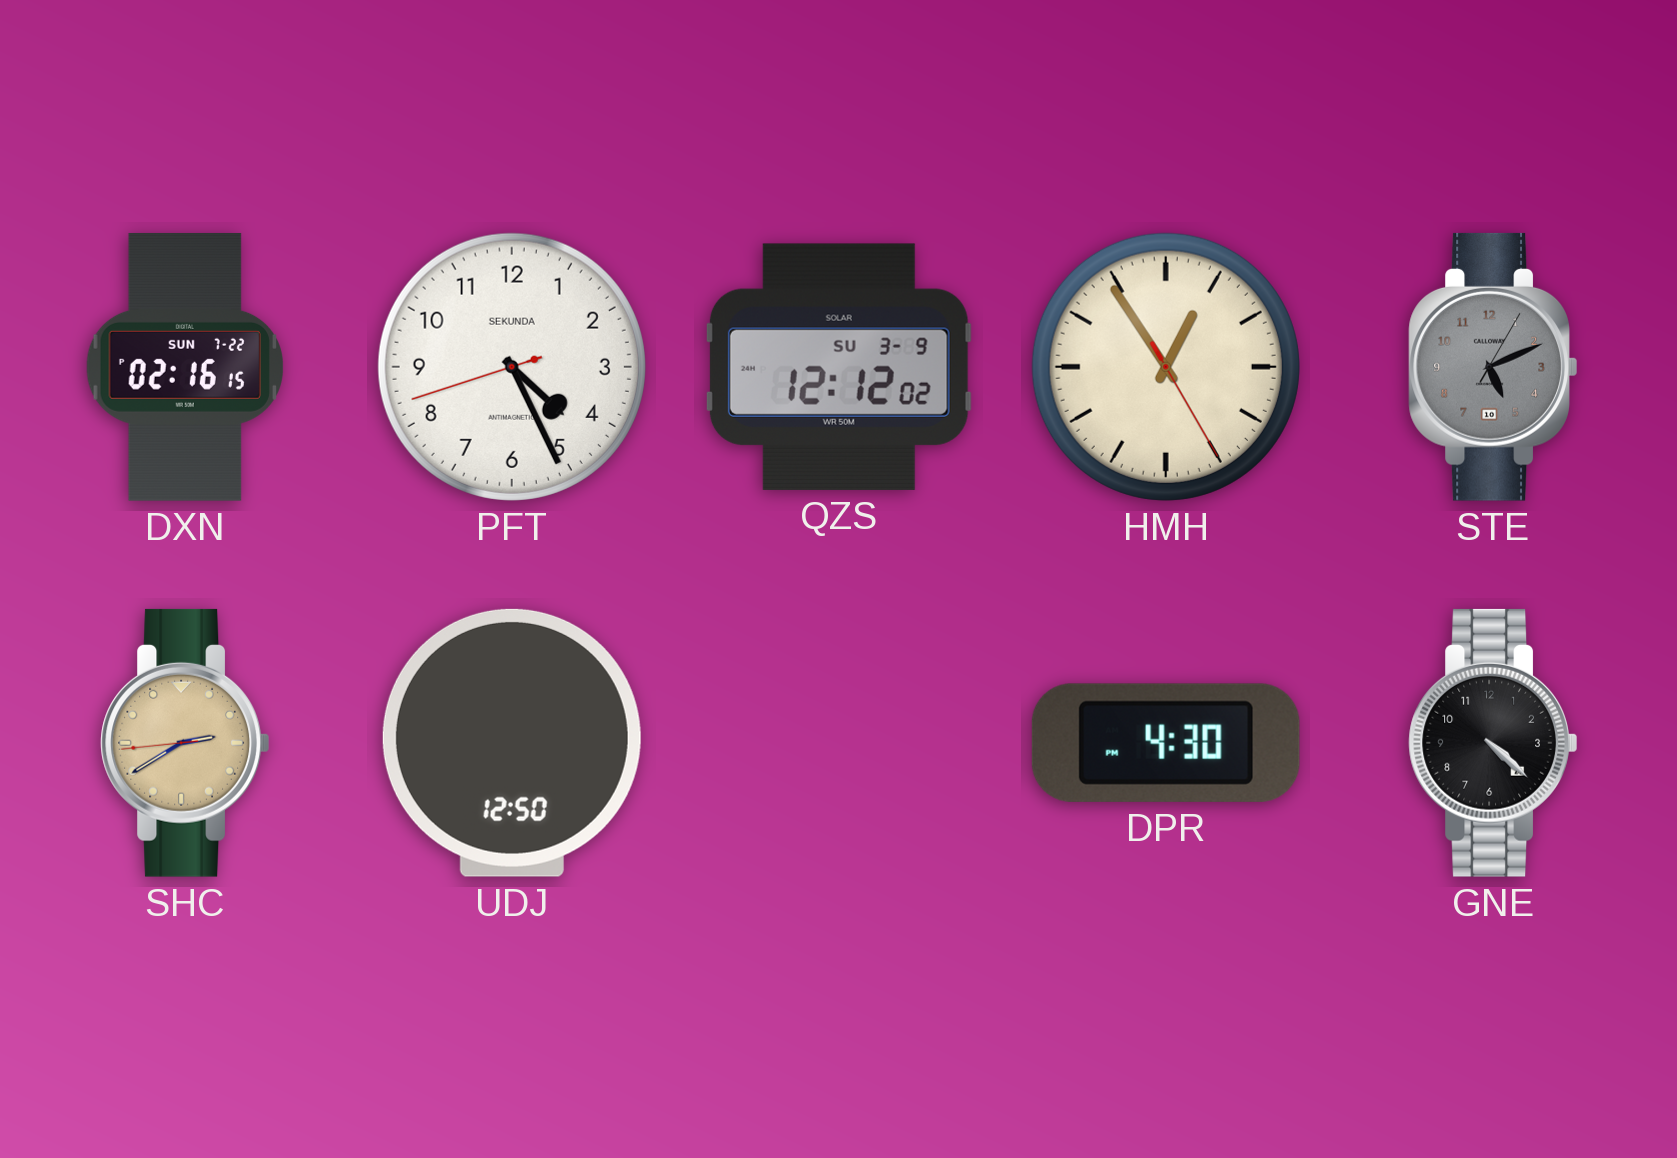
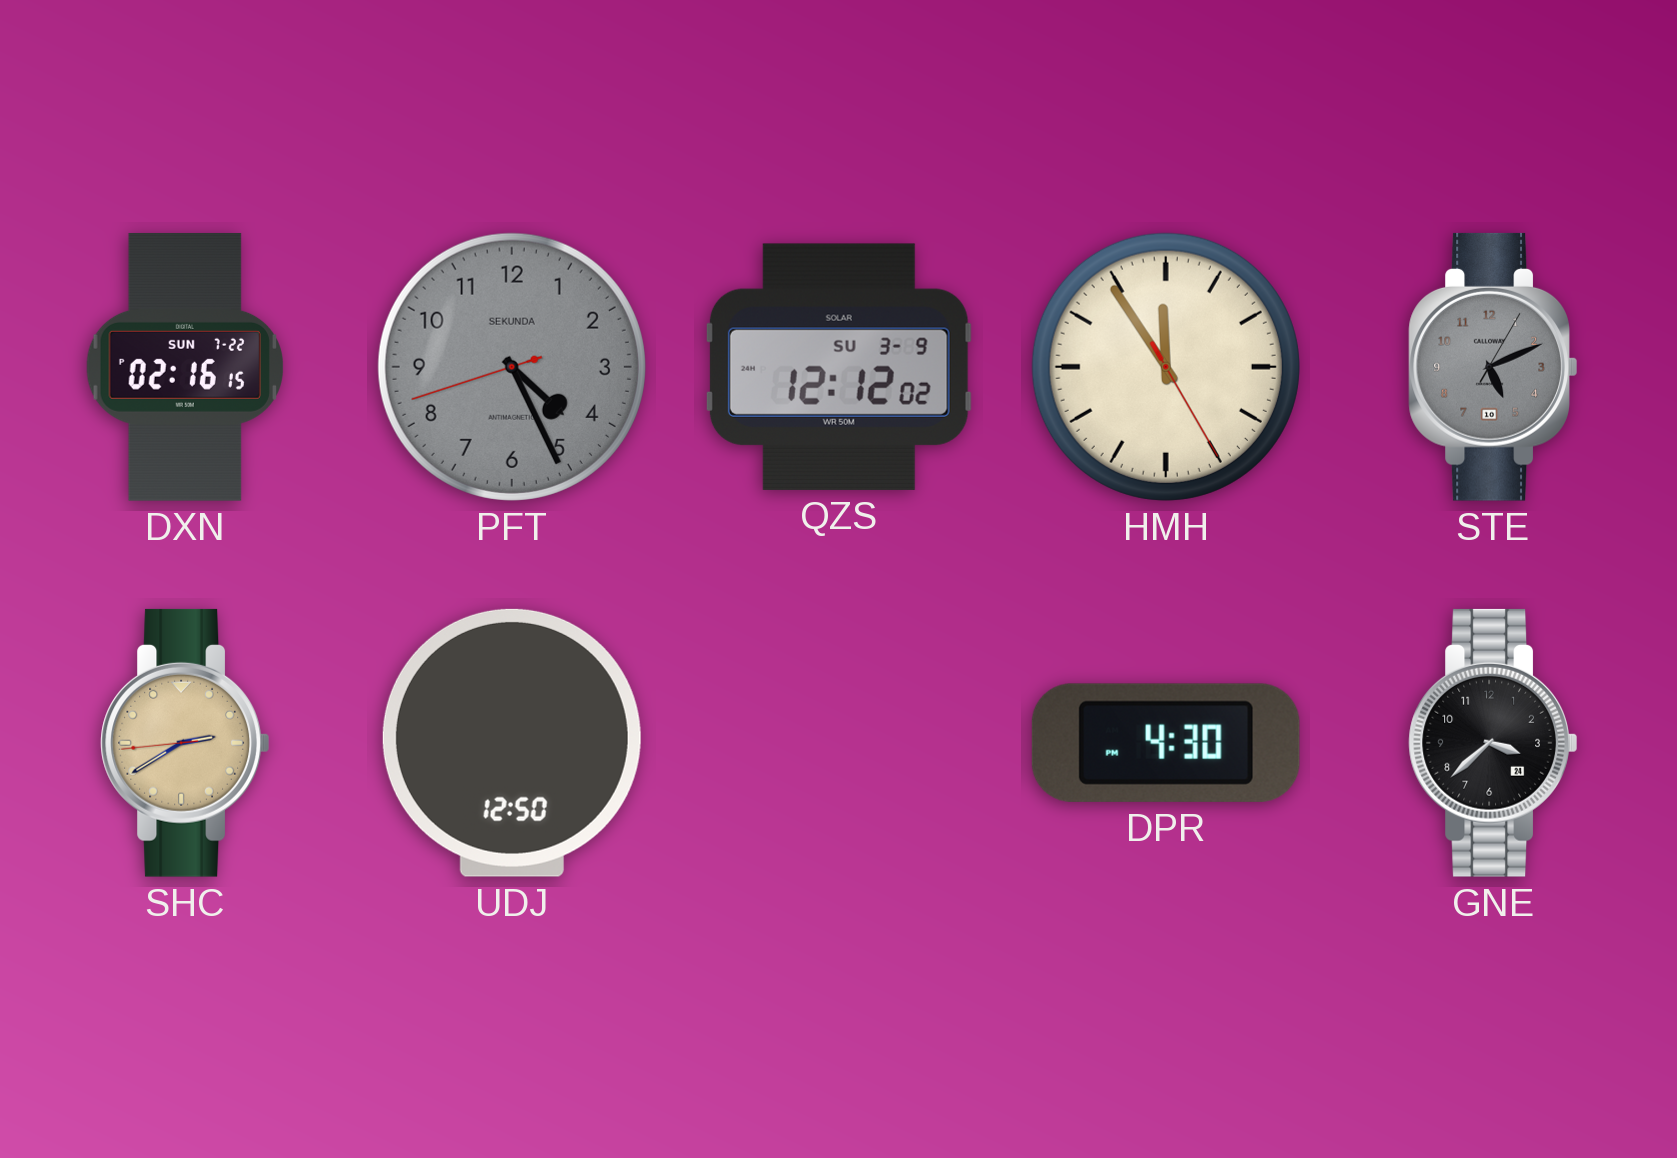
PFT dial: white -> grey (512, 367)
HMH: 12:54 -> 11:54 (1166, 367)
GNE: 4:22 -> 3:38 (1493, 743)
